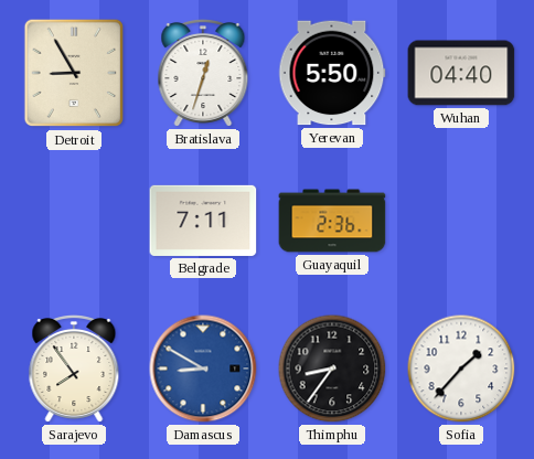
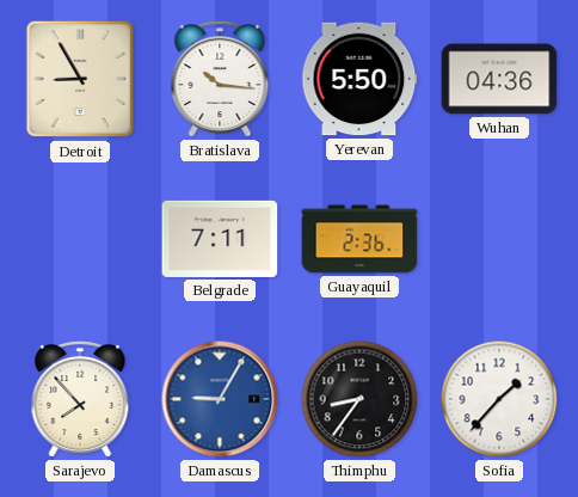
Bratislava: 12:33 -> 10:16 (220, 80)
Wuhan: 04:40 -> 04:36 (499, 79)
Sarajevo: 7:54 -> 7:53 (80, 400)
Damascus: 8:50 -> 9:05 (220, 399)
